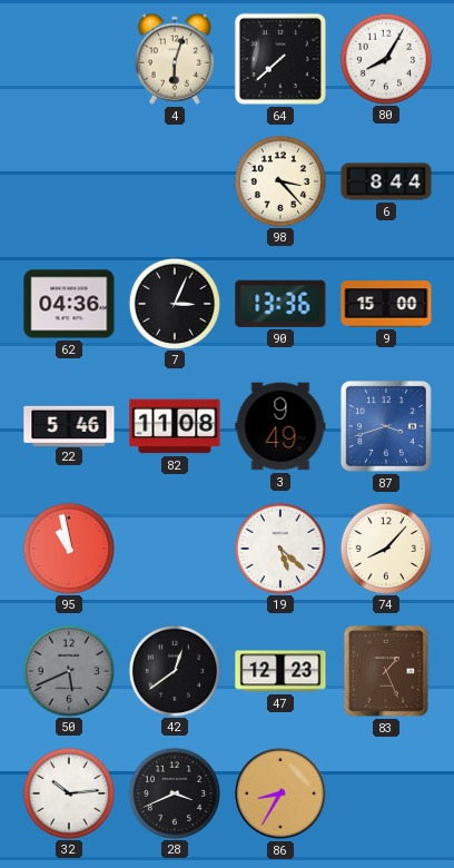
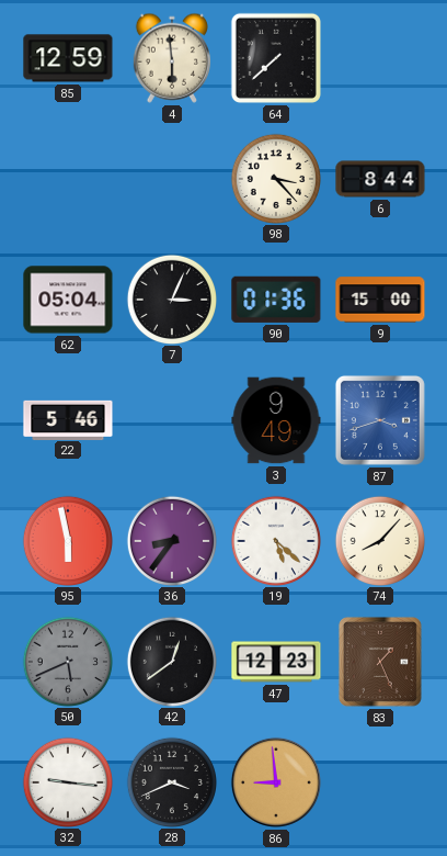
85: none -> 12:59 (68, 58)
4: 6:03 -> 5:59 (172, 58)
80: 8:05 -> none (385, 58)
62: 04:36 -> 05:04 (68, 300)
90: 13:36 -> 01:36 (276, 300)
82: 11:08 -> none (175, 426)
95: 10:58 -> 5:58 (67, 540)
36: none -> 8:36 (171, 540)
32: 10:14 -> 9:16 (67, 781)
86: 8:35 -> 8:59 (276, 782)
